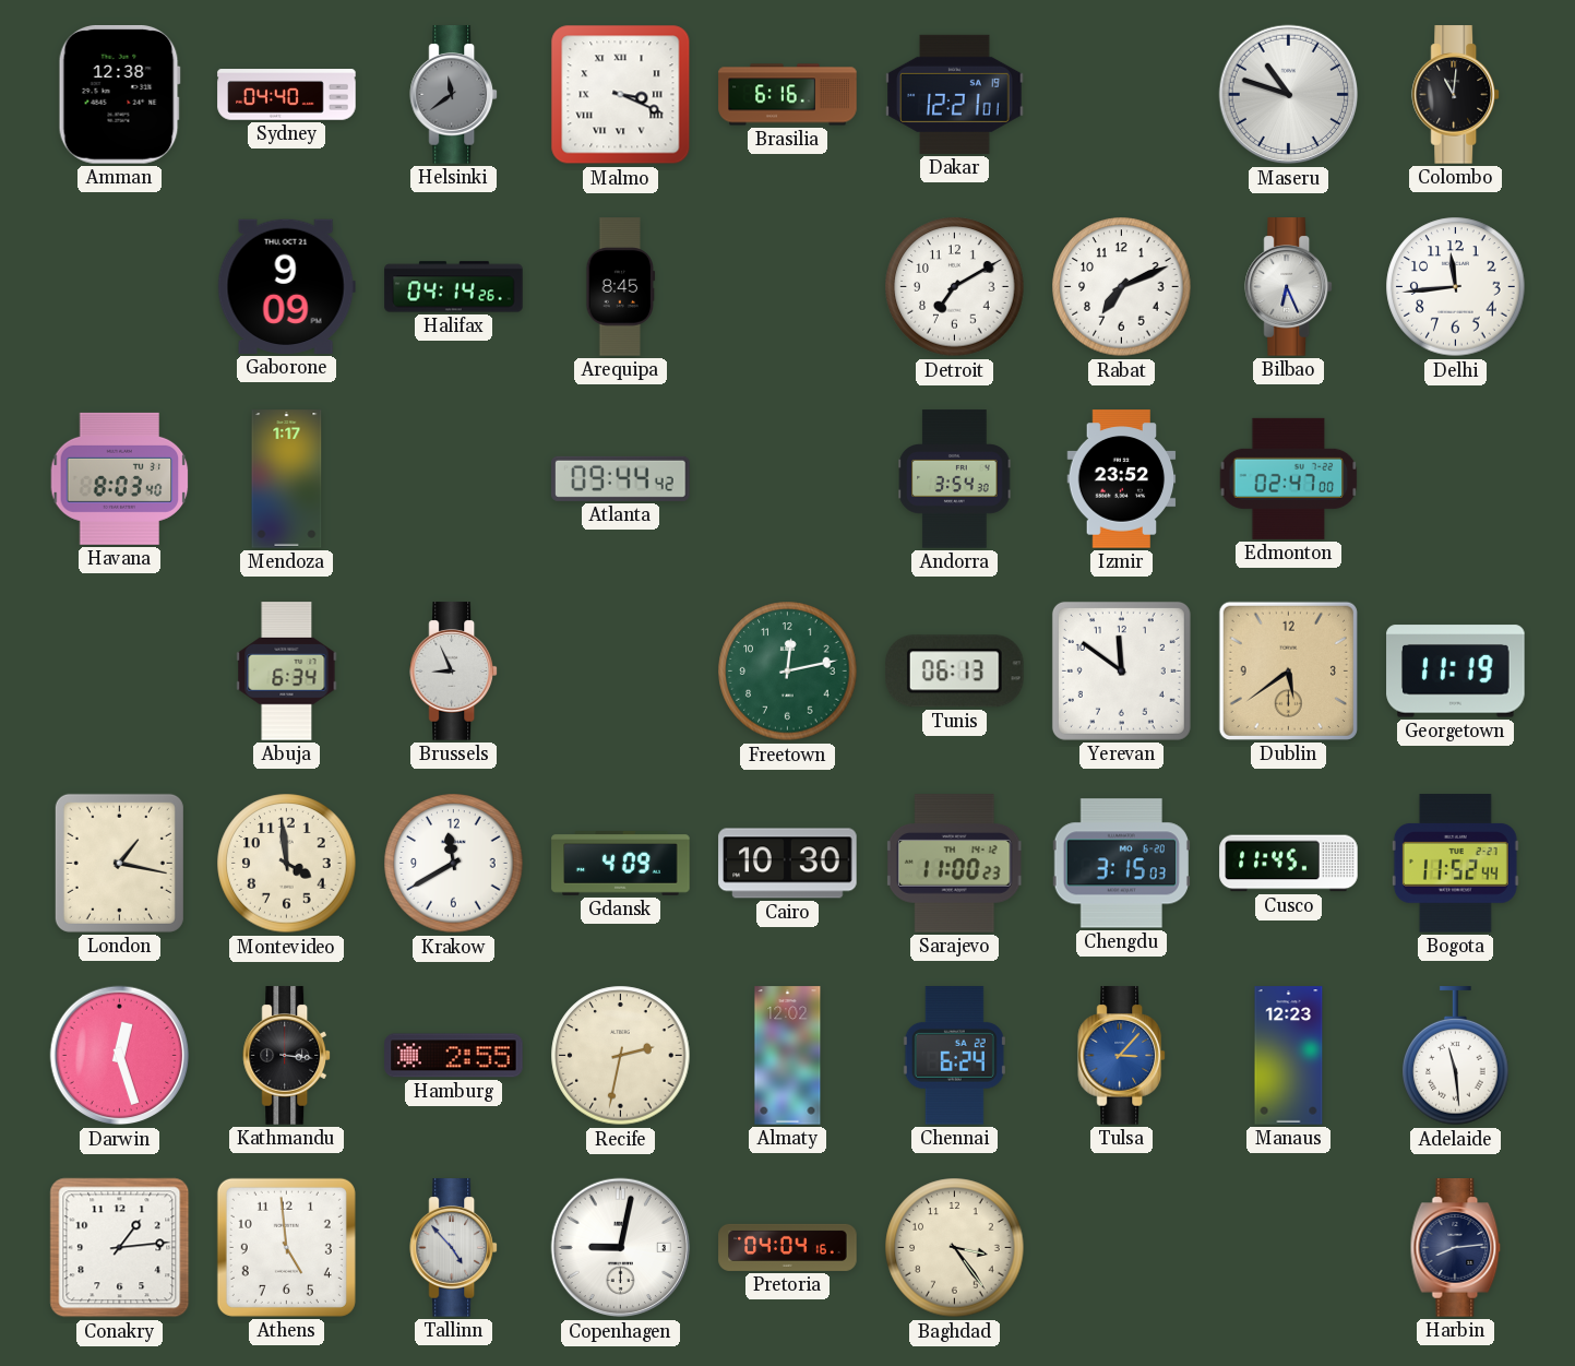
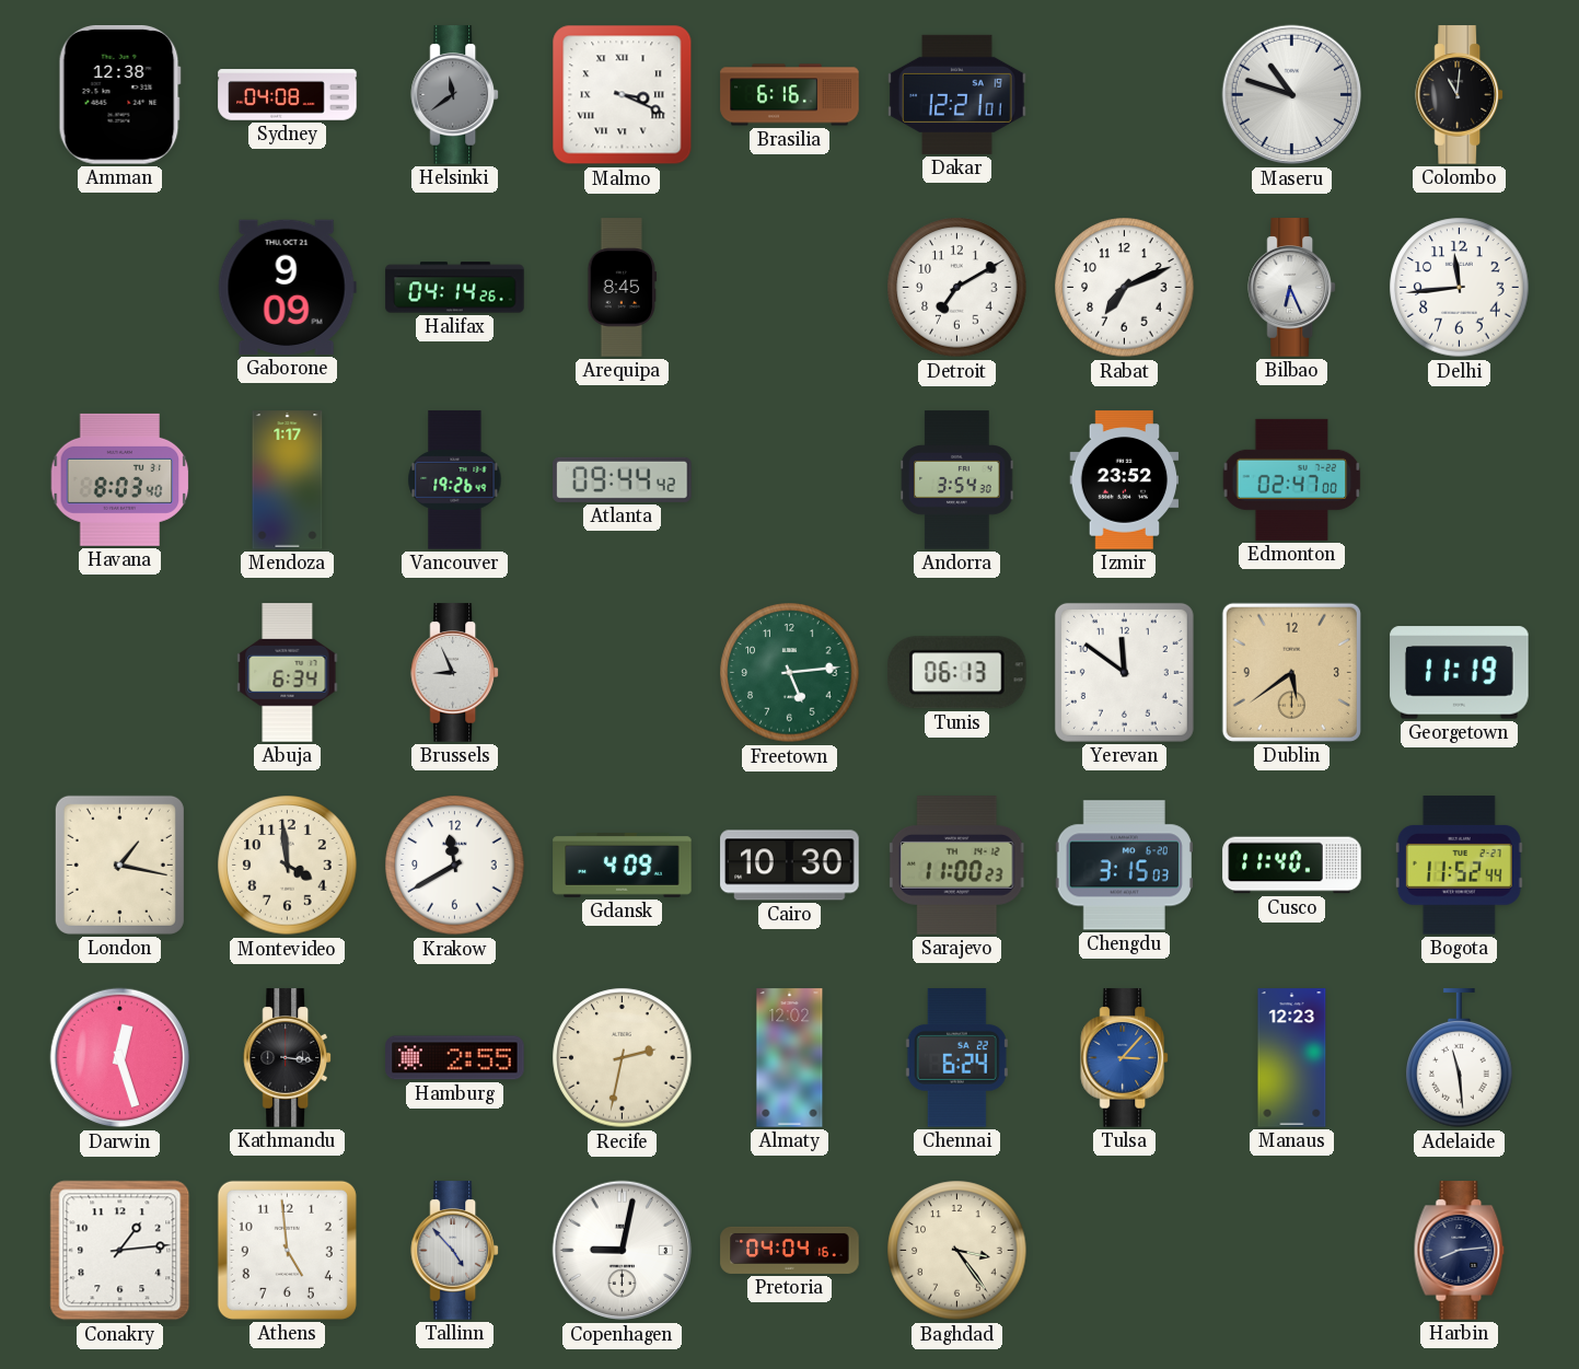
Sydney: 04:40 -> 04:08 (288, 95)
Vancouver: none -> 19:26 (455, 480)
Freetown: 12:13 -> 5:14 (790, 673)
Cusco: 11:45 -> 11:40 (1292, 866)
